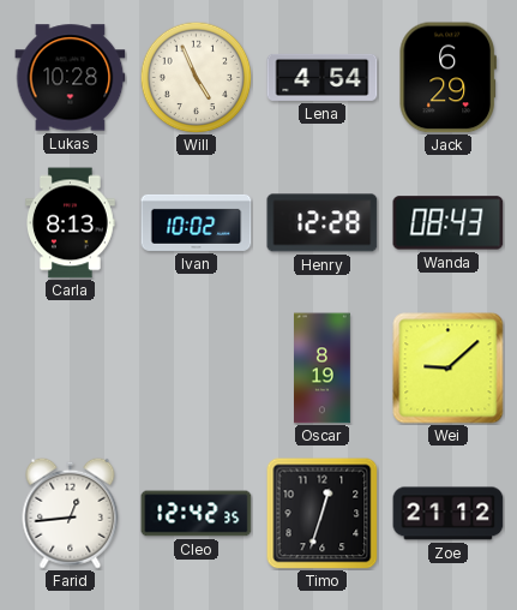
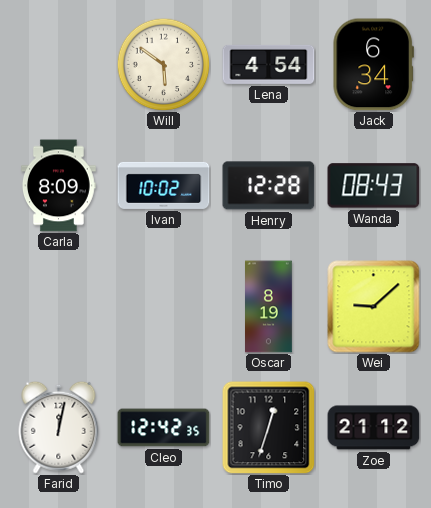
Lukas: 10:28 -> none (71, 78)
Will: 4:56 -> 5:51 (163, 64)
Jack: 6:29 -> 6:34 (373, 65)
Carla: 8:13 -> 8:09 (59, 186)
Farid: 12:44 -> 12:02 (59, 427)
